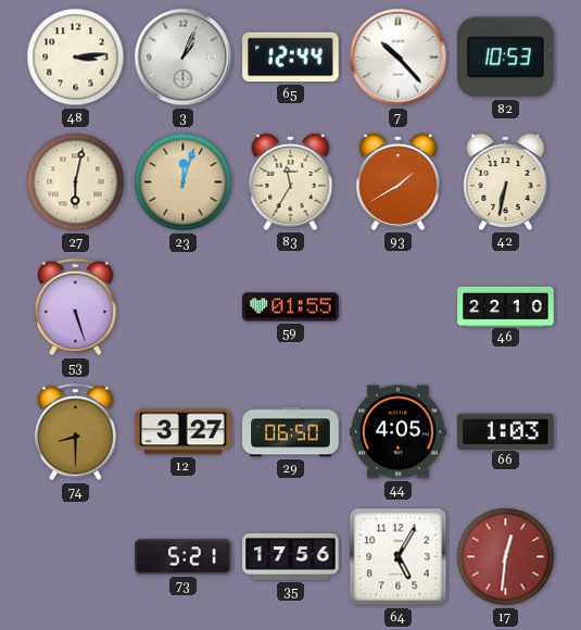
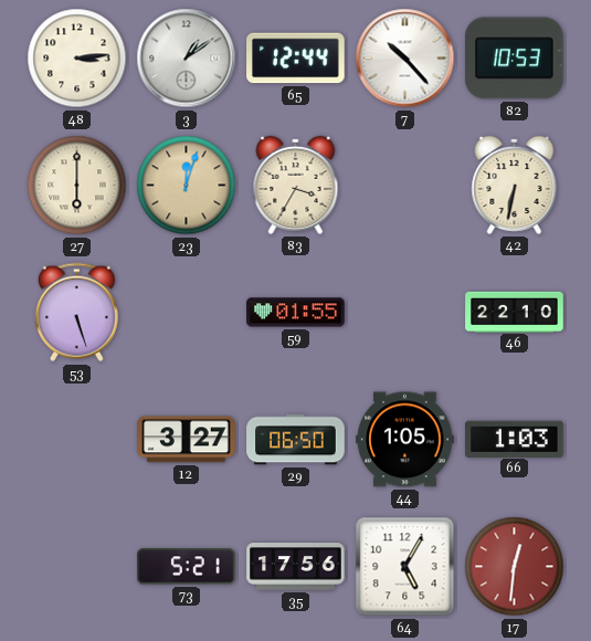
3: 1:04 -> 1:09 (187, 59)
27: 6:02 -> 6:00 (77, 186)
83: 11:35 -> 3:35 (296, 185)
93: 1:40 -> none (399, 181)
74: 8:30 -> none (75, 432)
44: 4:05 -> 1:05 (405, 440)
